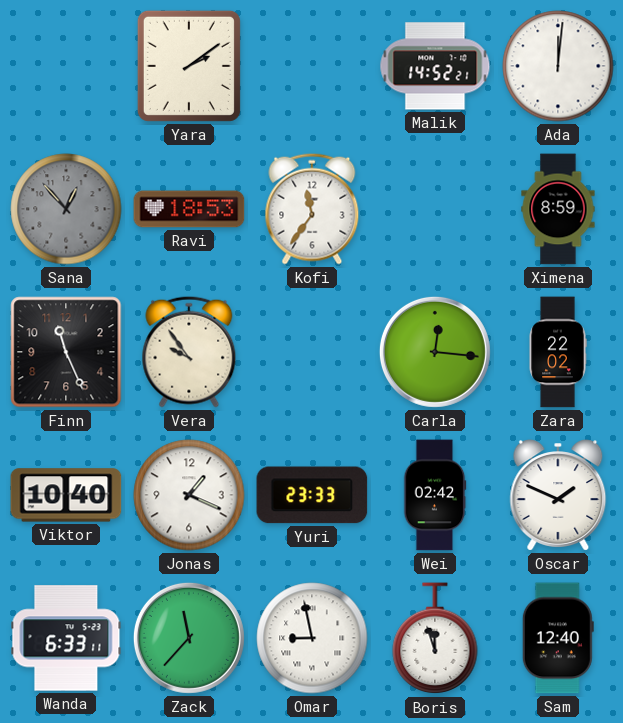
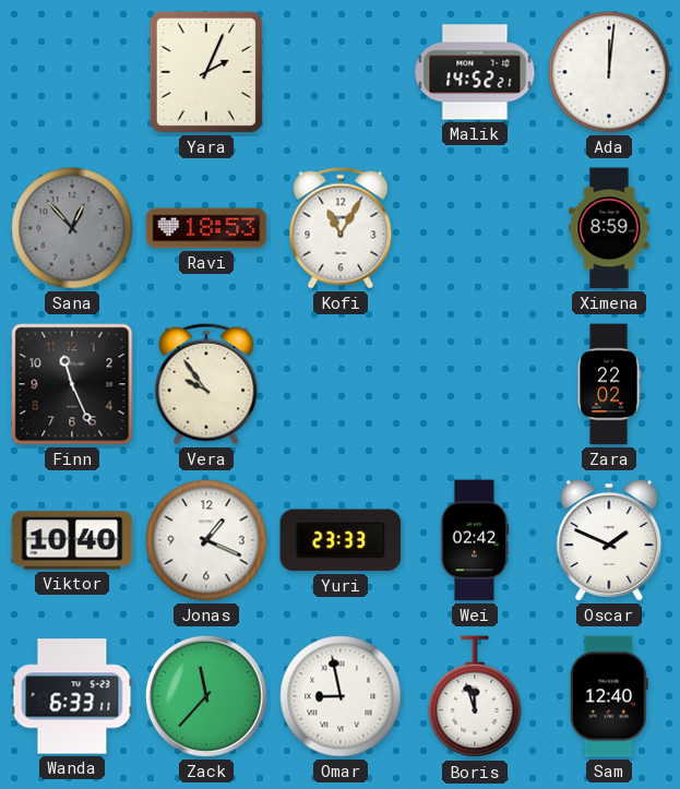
Yara: 2:09 -> 2:04 (206, 72)
Kofi: 11:36 -> 11:05 (341, 228)
Carla: 12:16 -> none (435, 352)
